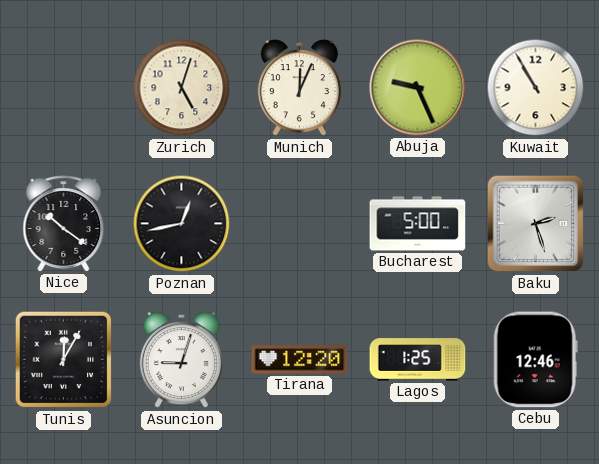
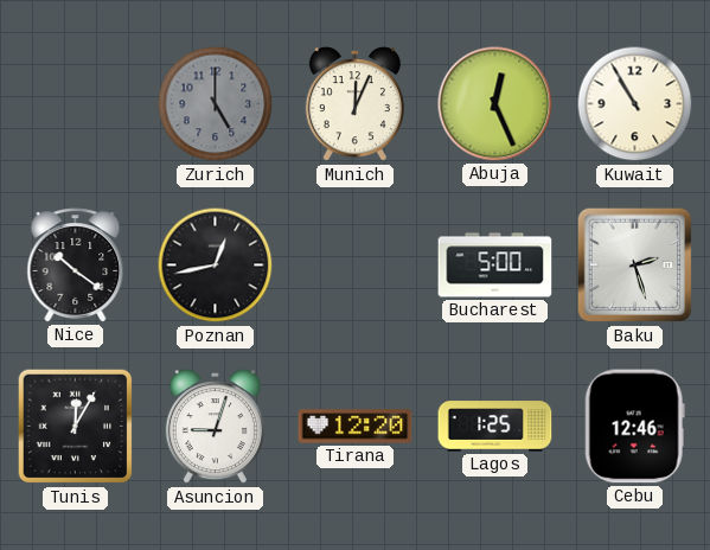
Zurich: 5:03 -> 5:00 (216, 104)
Zurich dial: cream -> grey (216, 104)
Abuja: 9:26 -> 12:26 (495, 104)
